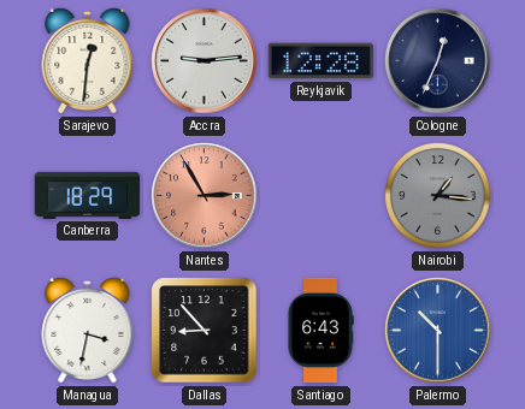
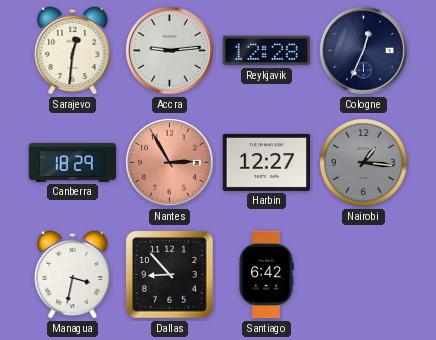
Harbin: none -> 12:27 (266, 162)
Santiago: 6:43 -> 6:42 (266, 275)
Palermo: 10:30 -> none (438, 331)
